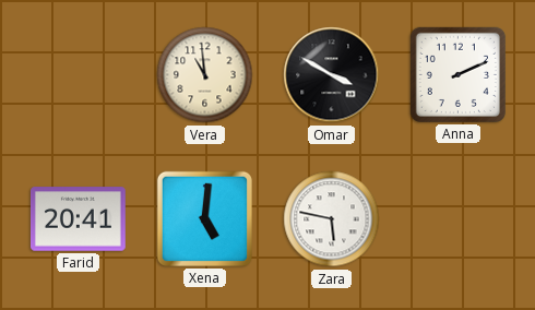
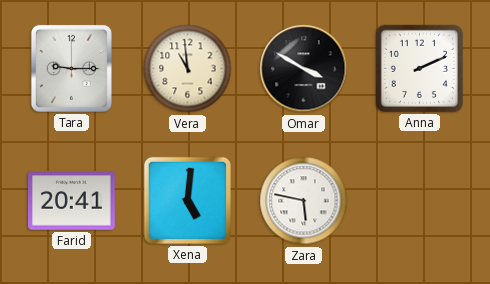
Tara: none -> 9:15 (71, 68)
